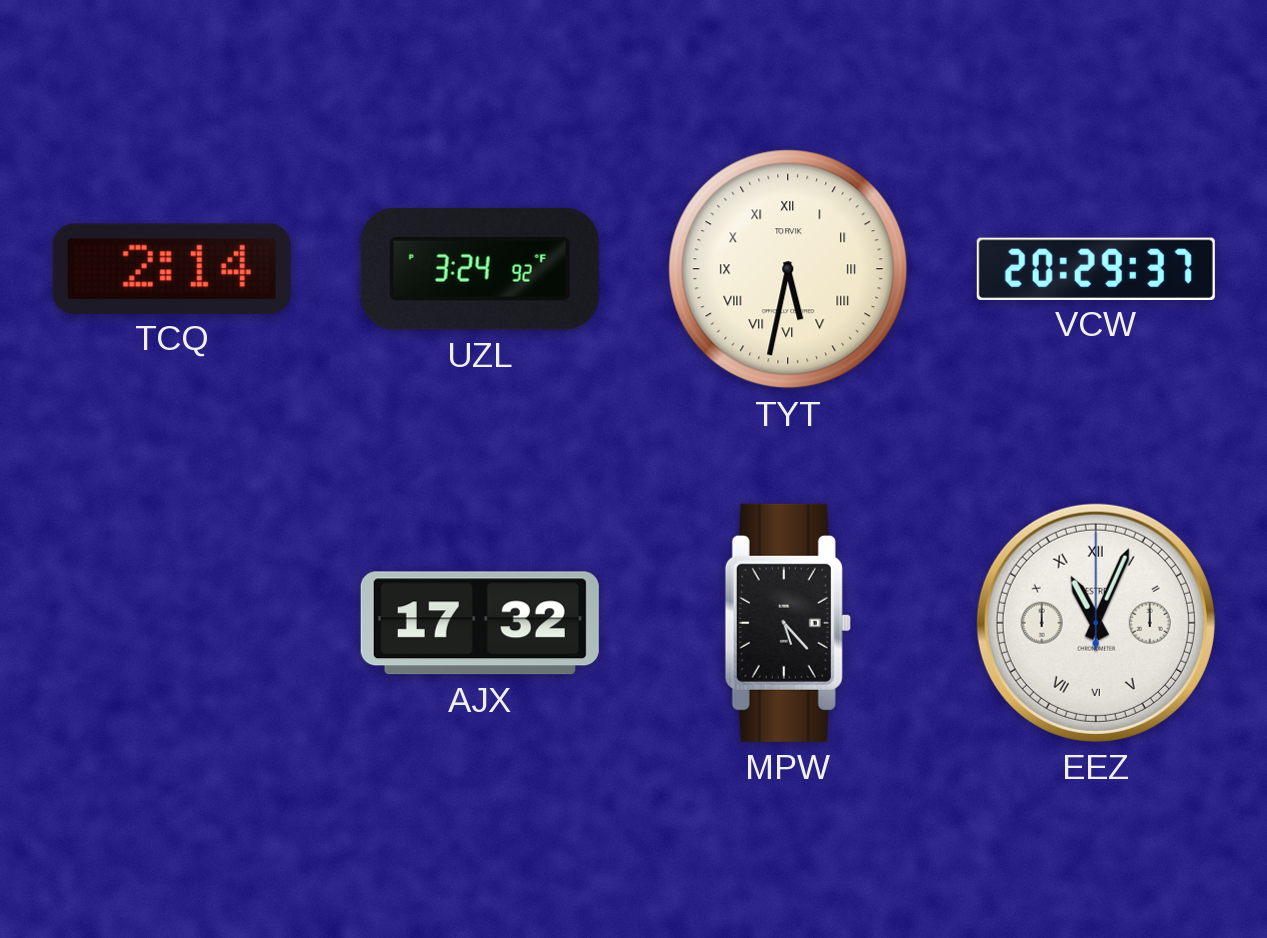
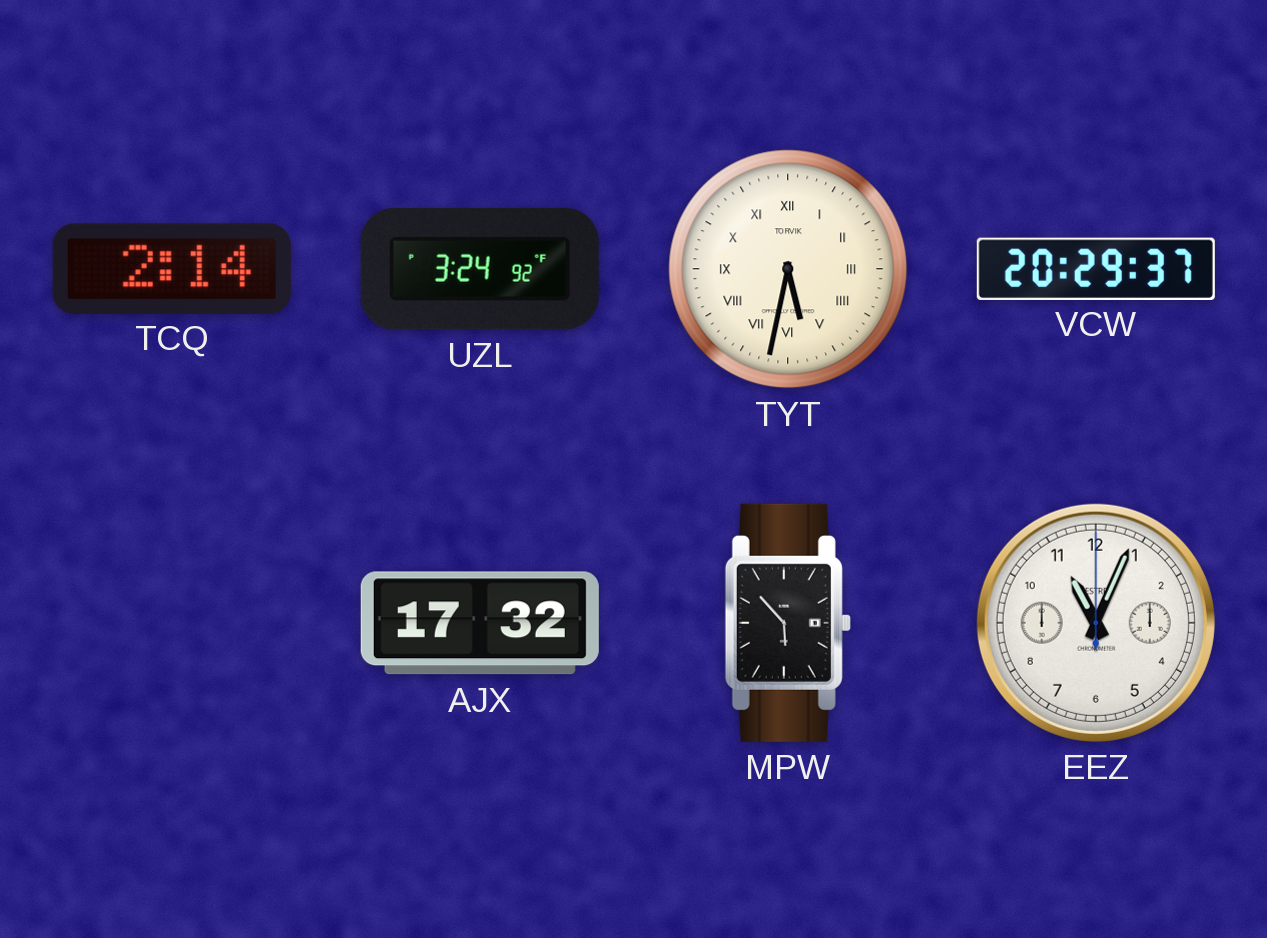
MPW: 5:23 -> 5:53 (788, 623)
EEZ numerals: Roman -> Arabic (1096, 623)
